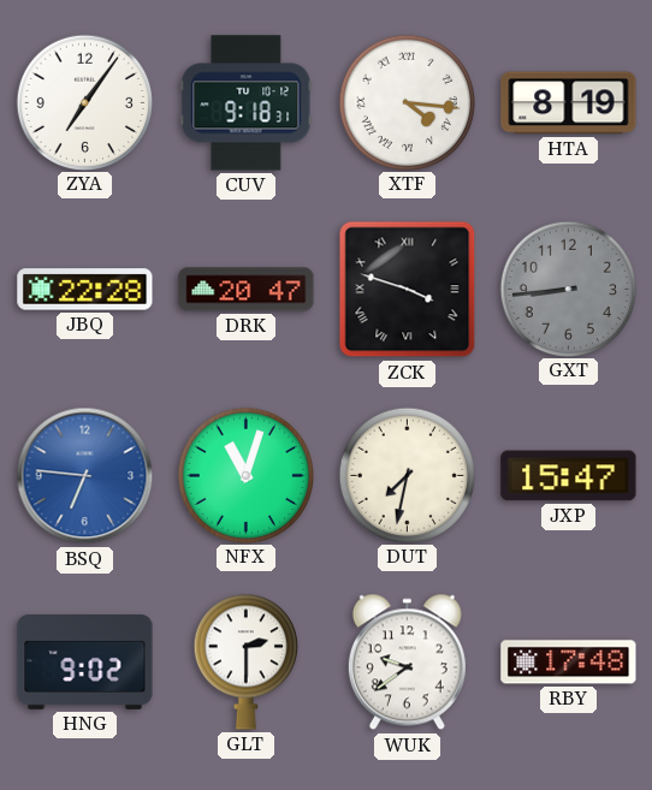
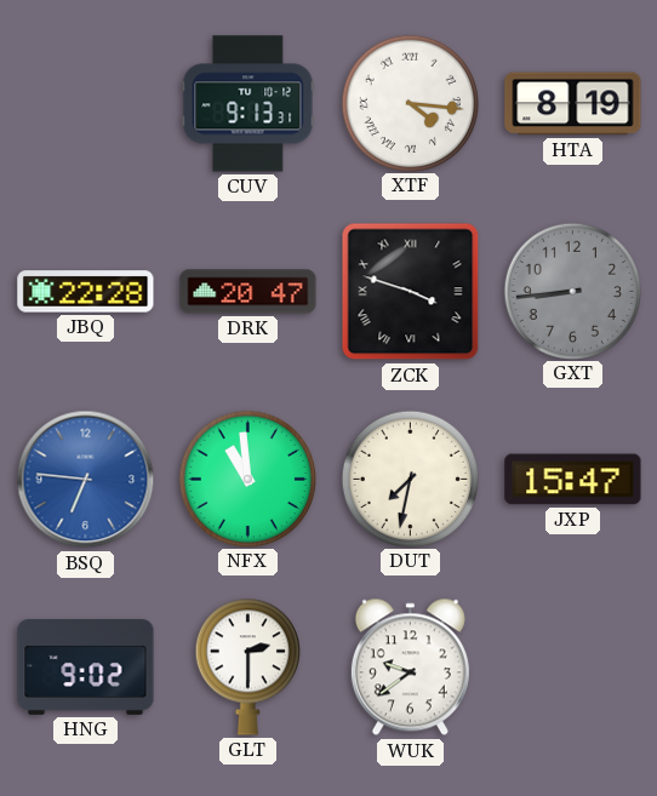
ZYA: 7:06 -> none (84, 102)
CUV: 9:18 -> 9:13 (248, 104)
NFX: 11:03 -> 10:59 (247, 479)
RBY: 17:48 -> none (569, 663)
